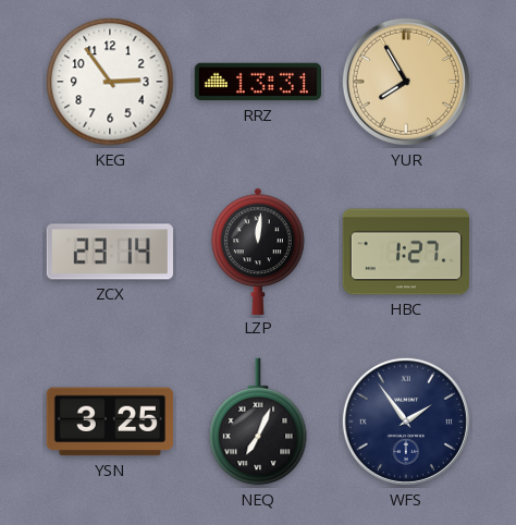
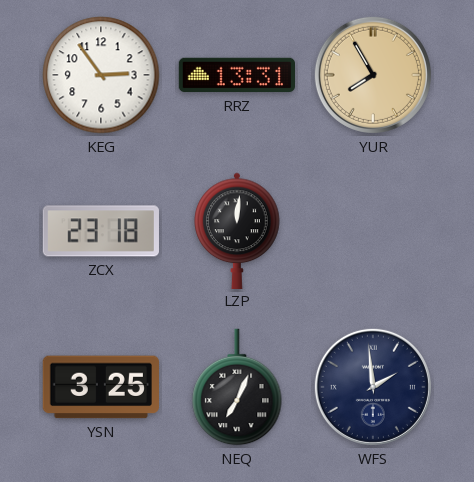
ZCX: 23:14 -> 23:18 (101, 231)
HBC: 1:27 -> none (405, 252)
WFS: 1:54 -> 1:59 (373, 387)
